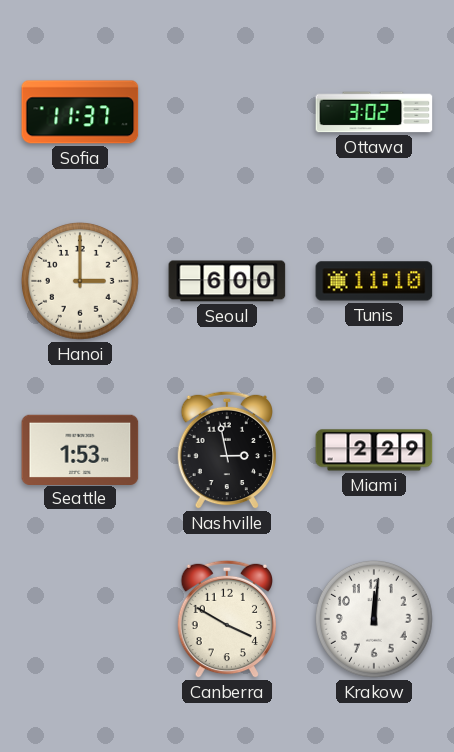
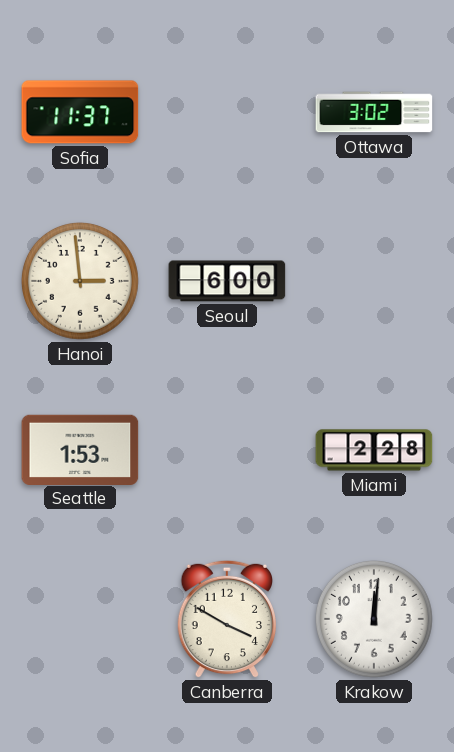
Hanoi: 3:00 -> 2:59 (80, 281)
Tunis: 11:10 -> none (374, 281)
Nashville: 2:58 -> none (226, 450)
Miami: 2:29 -> 2:28 (374, 450)
